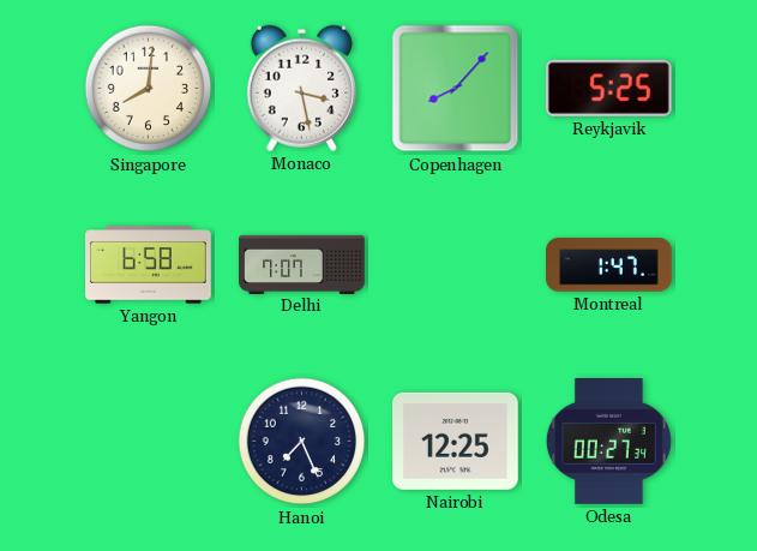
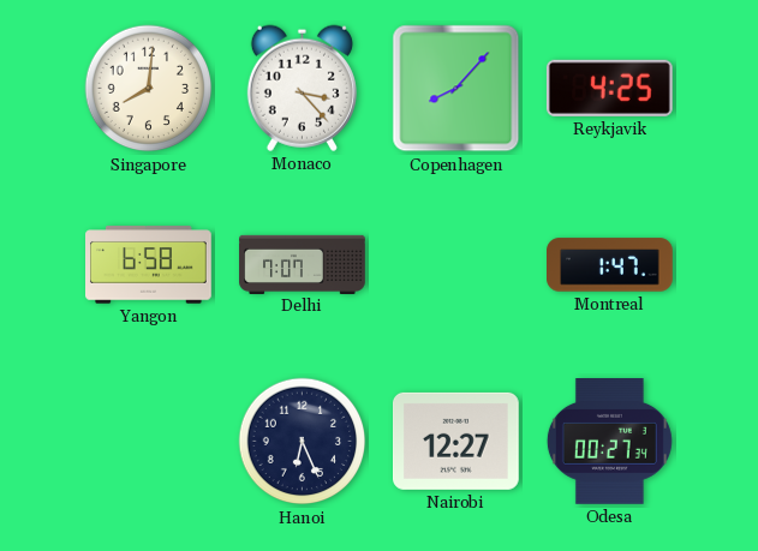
Monaco: 3:28 -> 3:23 (302, 88)
Reykjavik: 5:25 -> 4:25 (609, 88)
Hanoi: 7:26 -> 6:26 (303, 442)
Nairobi: 12:25 -> 12:27 (456, 441)
